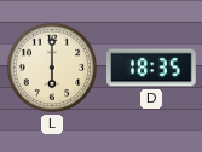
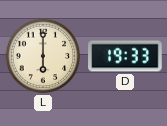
D: 18:35 -> 19:33 (125, 56)
